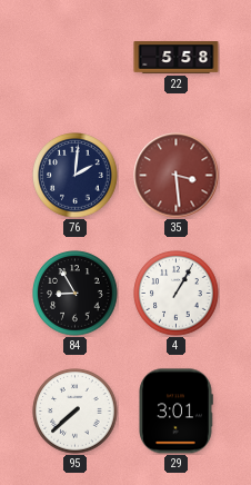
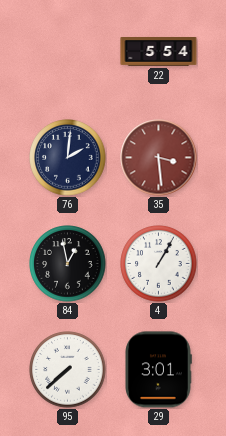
22: 5:58 -> 5:54 (159, 52)
84: 8:55 -> 12:58 (68, 264)
